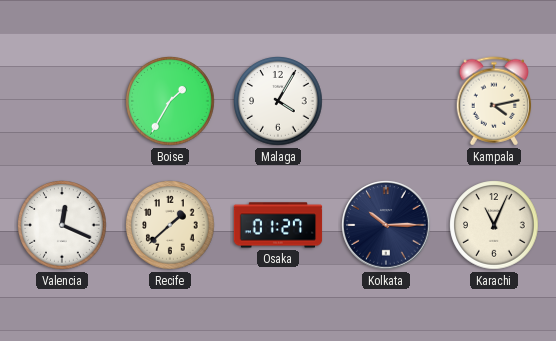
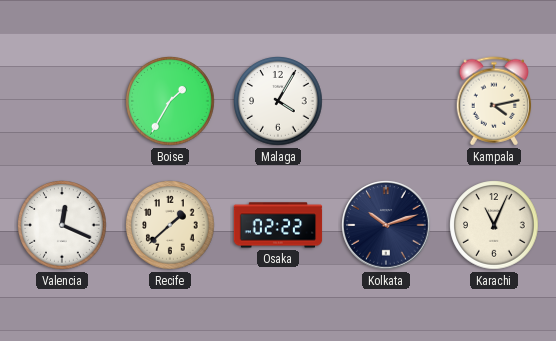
Osaka: 01:27 -> 02:22 (278, 225)
Kolkata: 10:15 -> 10:12 (386, 225)
